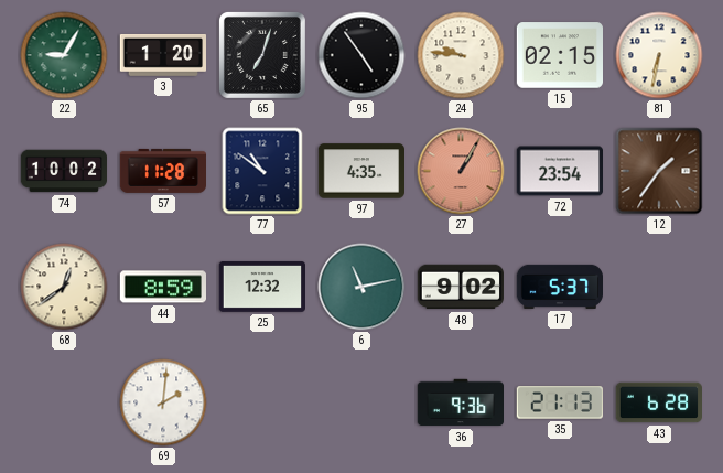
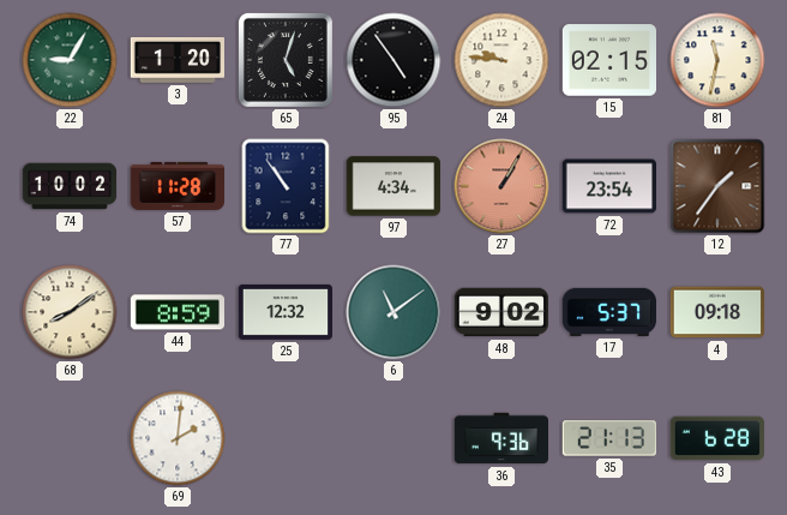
65: 7:03 -> 5:03 (286, 60)
81: 6:32 -> 11:32 (717, 60)
77: 10:51 -> 10:54 (286, 186)
97: 4:35 -> 4:34 (392, 186)
68: 12:39 -> 8:09 (70, 312)
6: 11:13 -> 11:09 (393, 312)
4: none -> 09:18 (716, 312)
